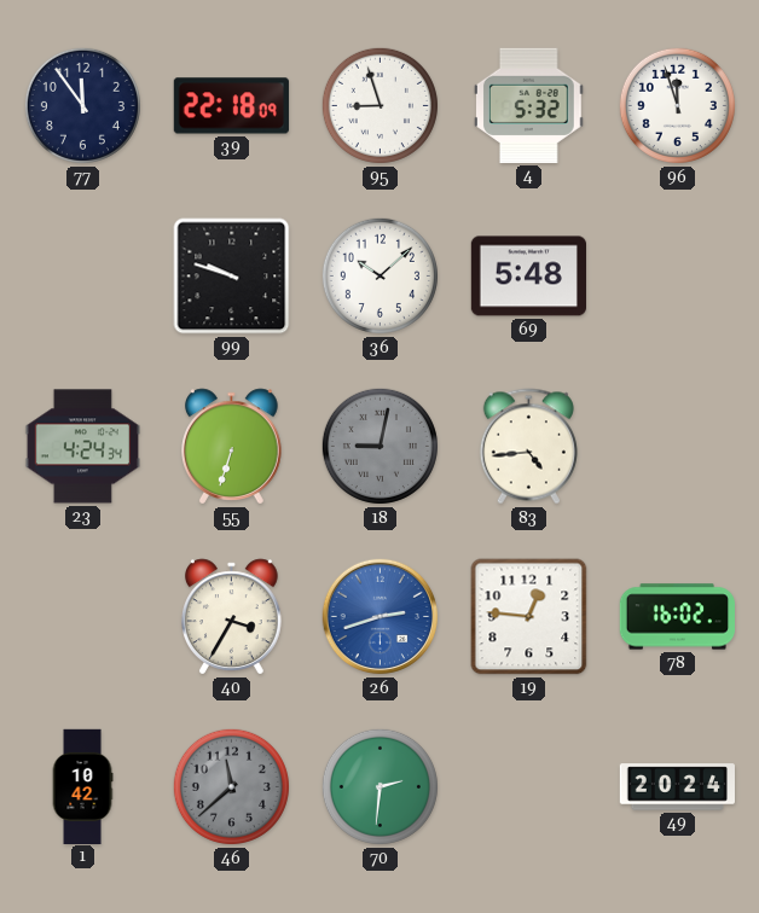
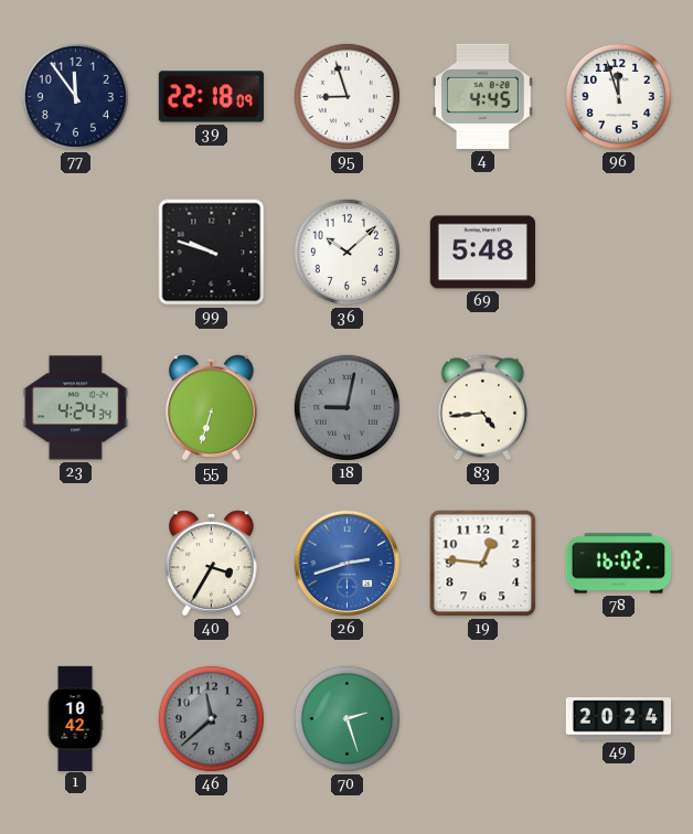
4: 5:32 -> 4:45 (483, 96)
70: 2:31 -> 2:27 (346, 718)
